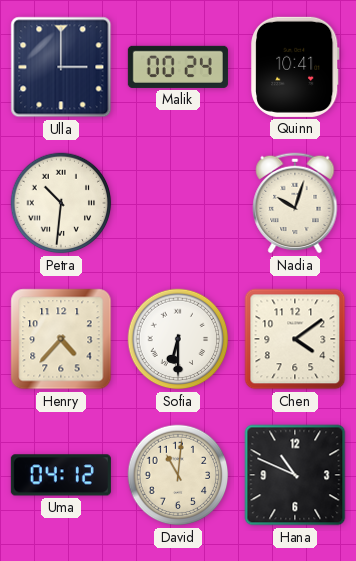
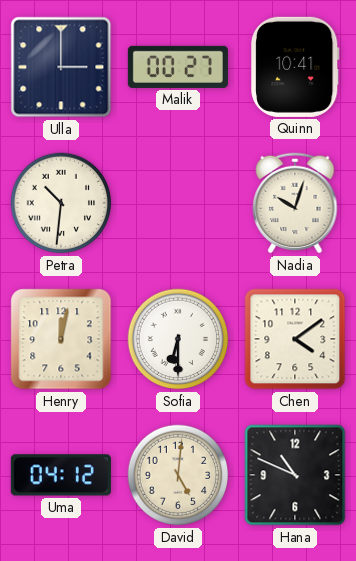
Malik: 00:24 -> 00:27 (178, 67)
Henry: 4:37 -> 12:02 (61, 339)
David: 11:01 -> 5:01 (178, 475)
